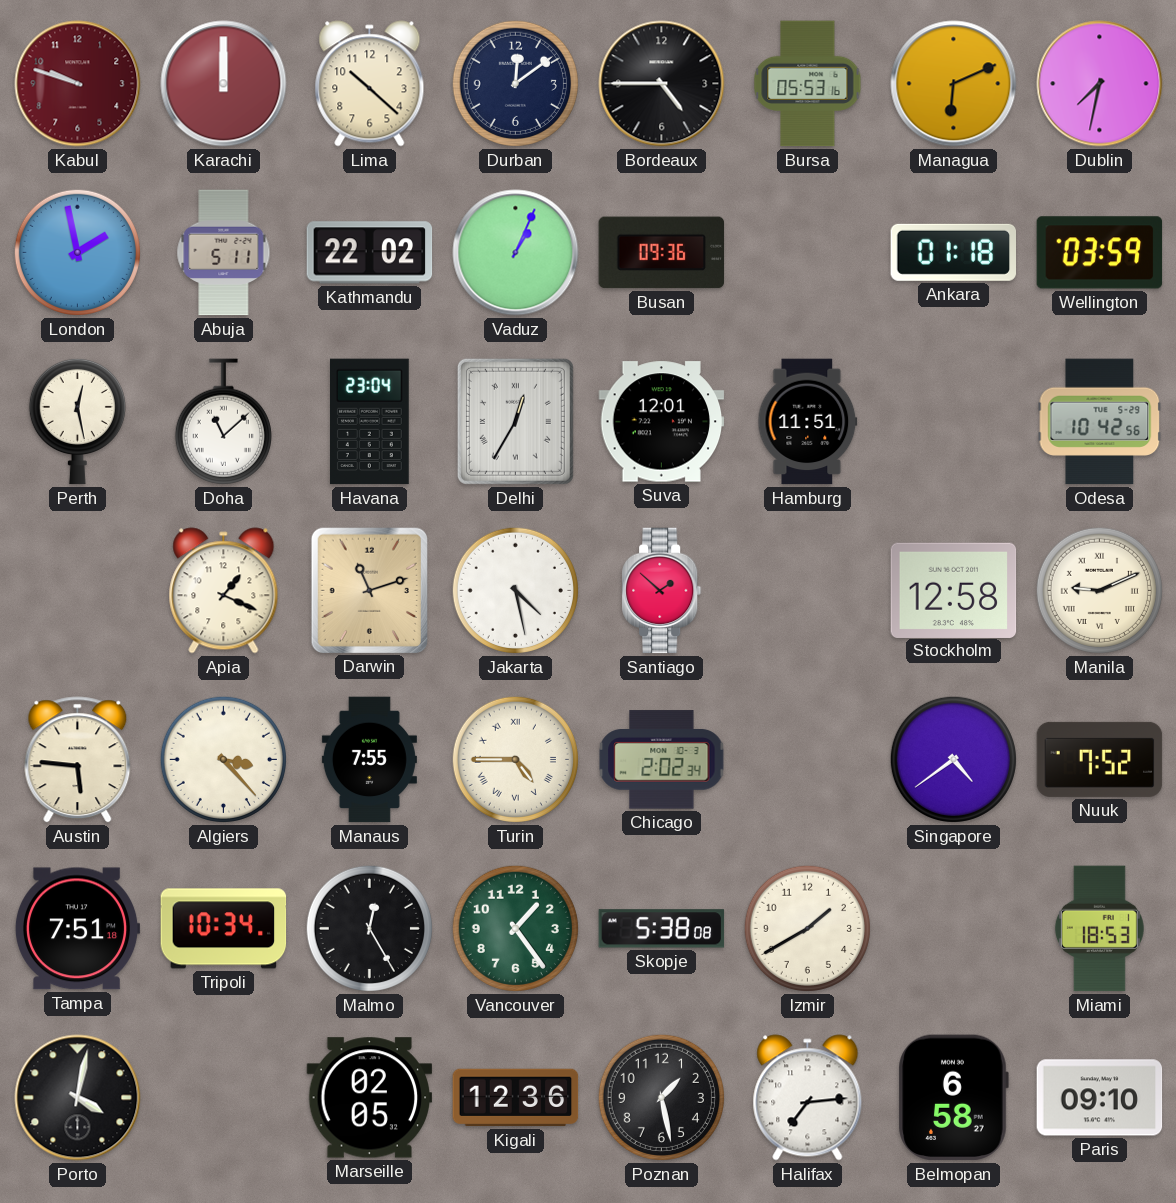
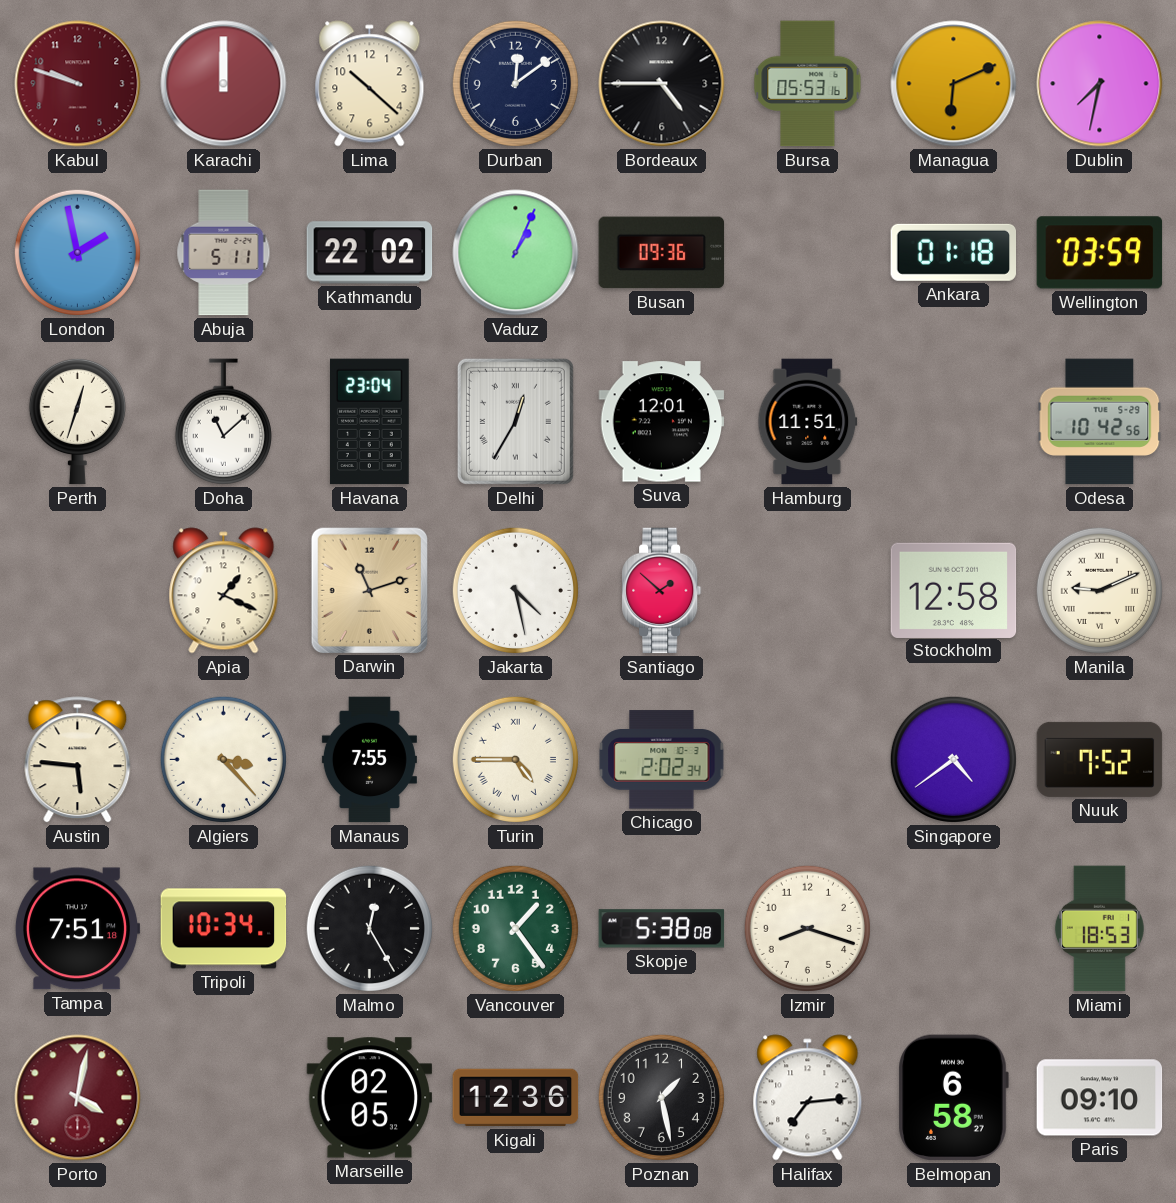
Perth: 12:28 -> 12:33 (77, 421)
Izmir: 1:40 -> 8:18 (807, 928)
Porto dial: black -> burgundy (78, 1098)
